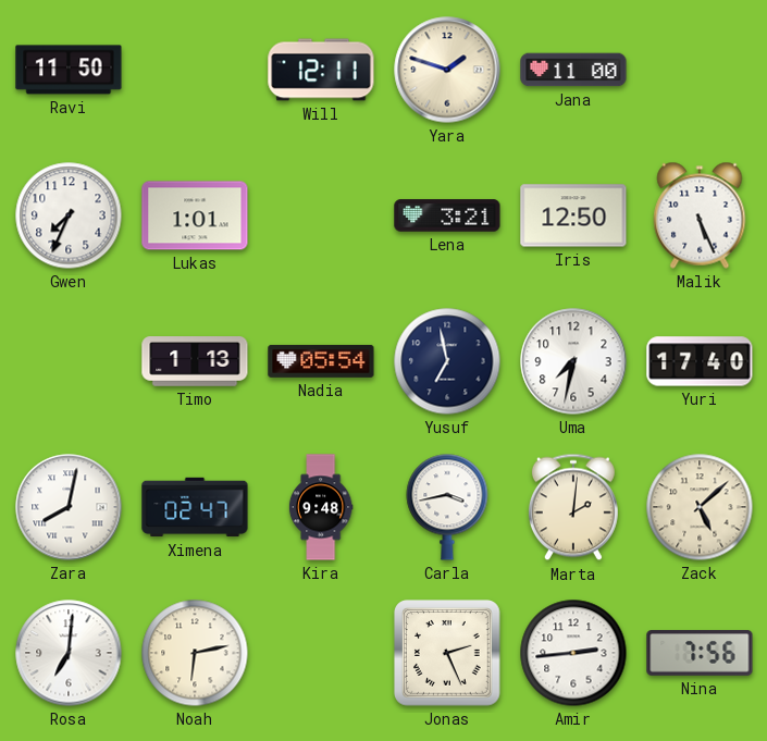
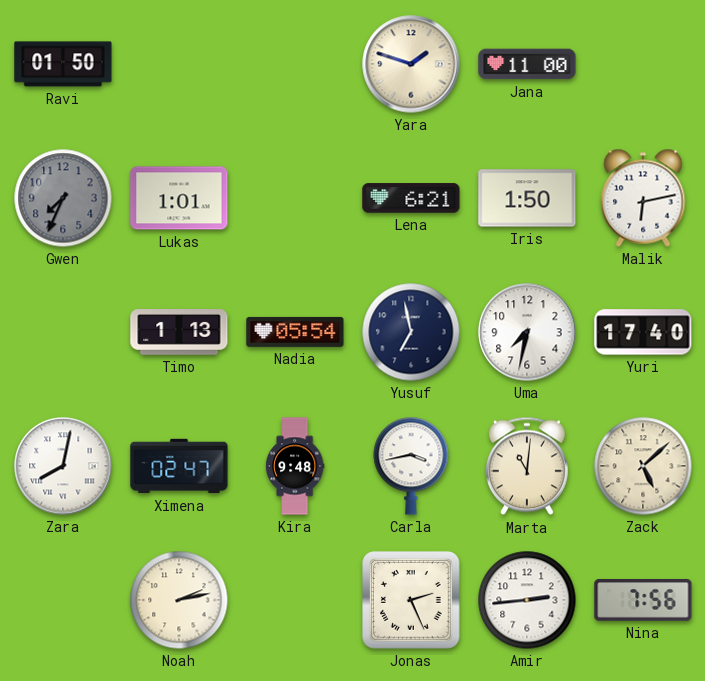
Ravi: 11:50 -> 01:50 (63, 64)
Will: 12:11 -> none (321, 70)
Gwen dial: white -> grey (63, 198)
Lena: 3:21 -> 6:21 (411, 198)
Iris: 12:50 -> 1:50 (527, 198)
Malik: 5:26 -> 6:13 (643, 198)
Marta: 2:01 -> 11:01 (527, 466)
Rosa: 7:01 -> none (69, 653)
Noah: 6:13 -> 2:13 (179, 600)
